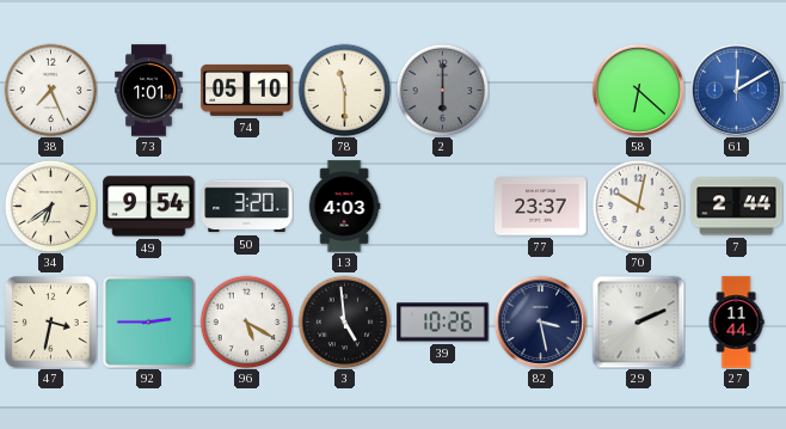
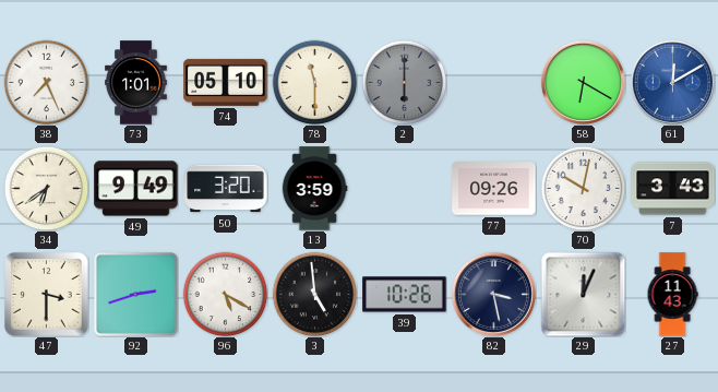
58: 6:22 -> 6:20 (583, 82)
49: 9:54 -> 9:49 (136, 189)
13: 4:03 -> 3:59 (314, 189)
77: 23:37 -> 09:26 (494, 189)
7: 2:44 -> 3:43 (673, 189)
47: 3:32 -> 3:30 (47, 295)
92: 2:45 -> 2:42 (135, 294)
29: 2:11 -> 12:04 (583, 294)
27: 11:44 -> 11:43 (672, 295)
